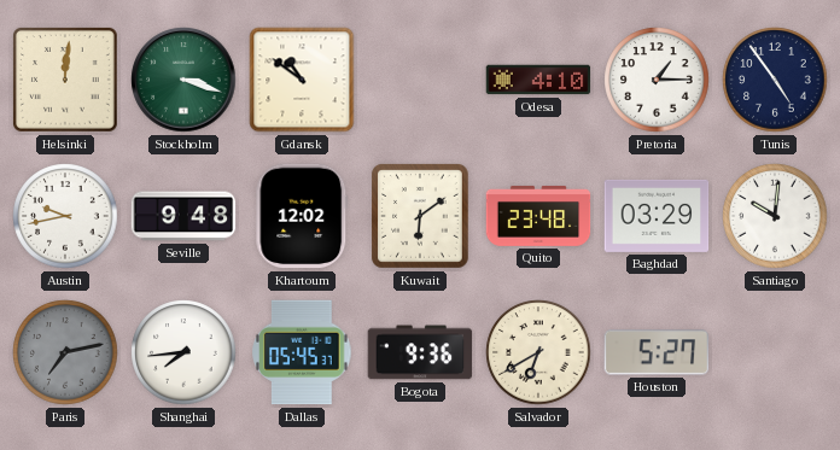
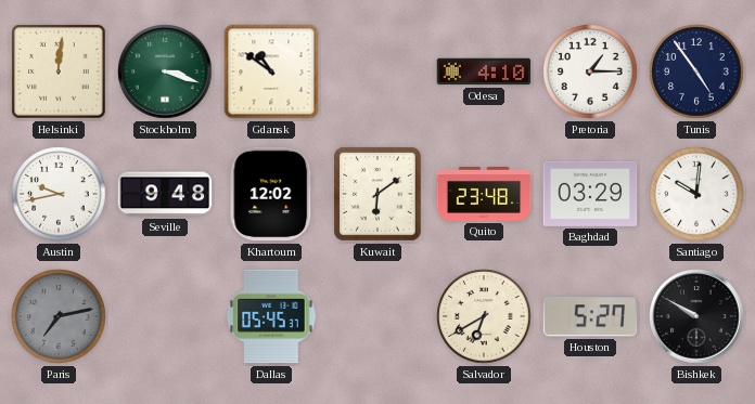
Shanghai: 7:44 -> none (183, 352)
Bogota: 9:36 -> none (420, 352)
Bishkek: none -> 9:50 (696, 316)
